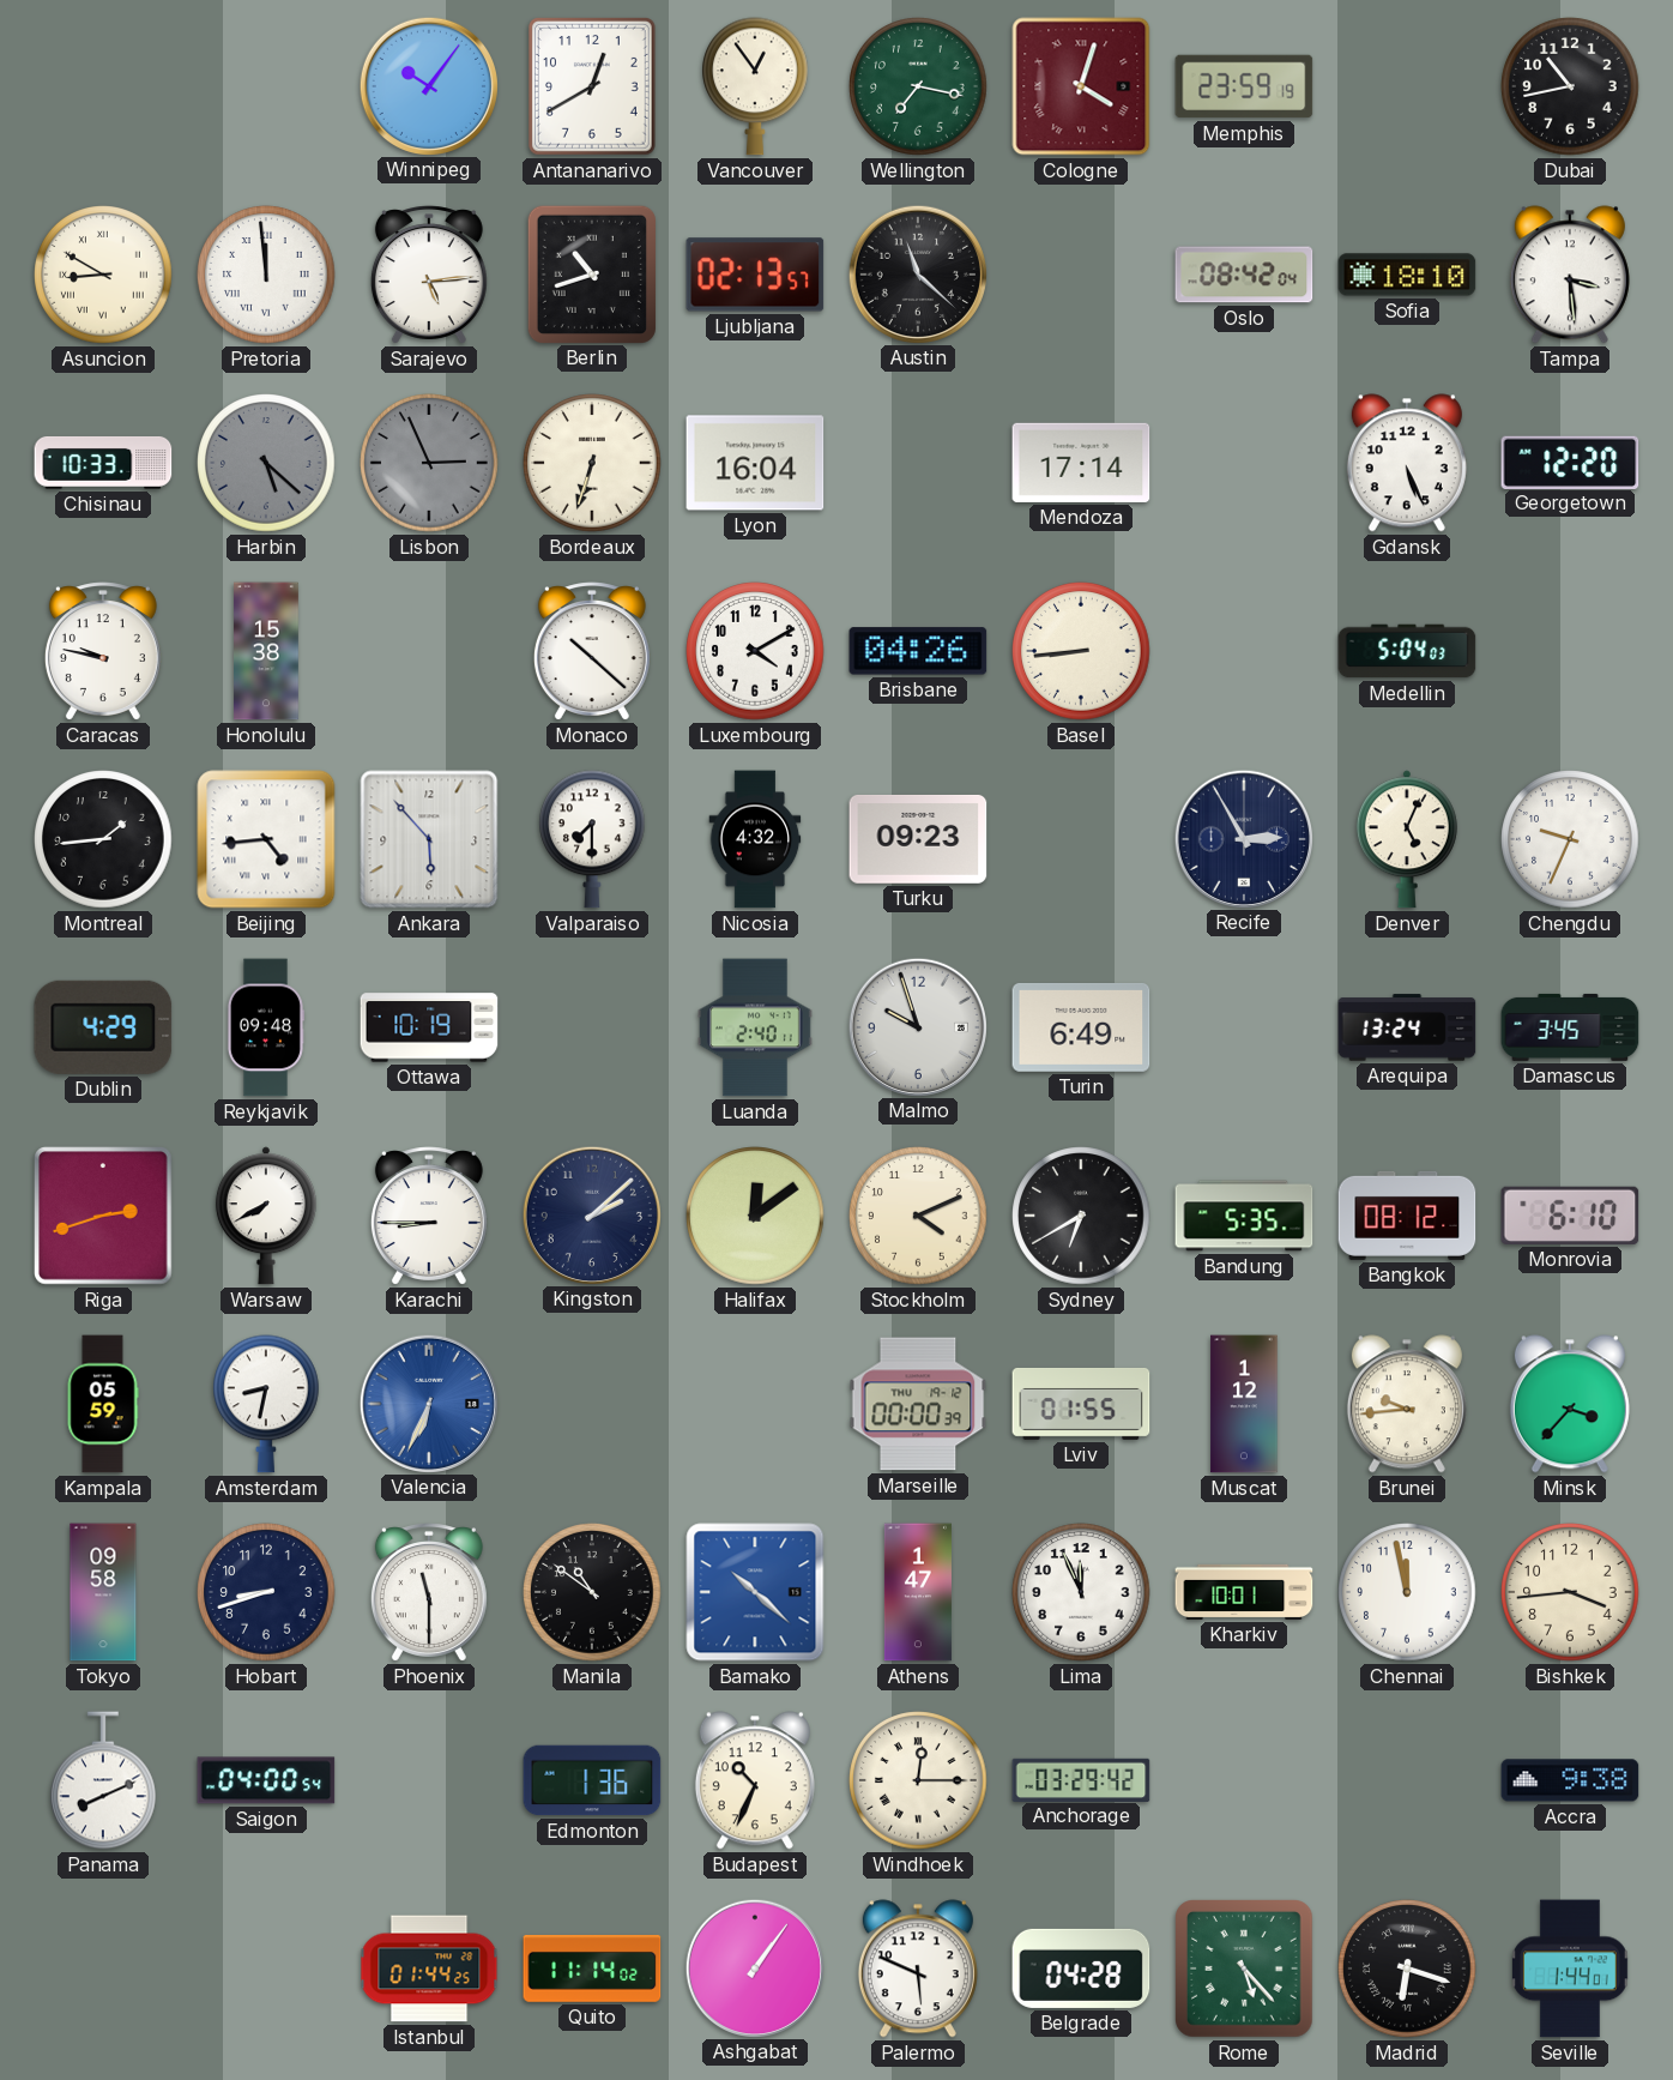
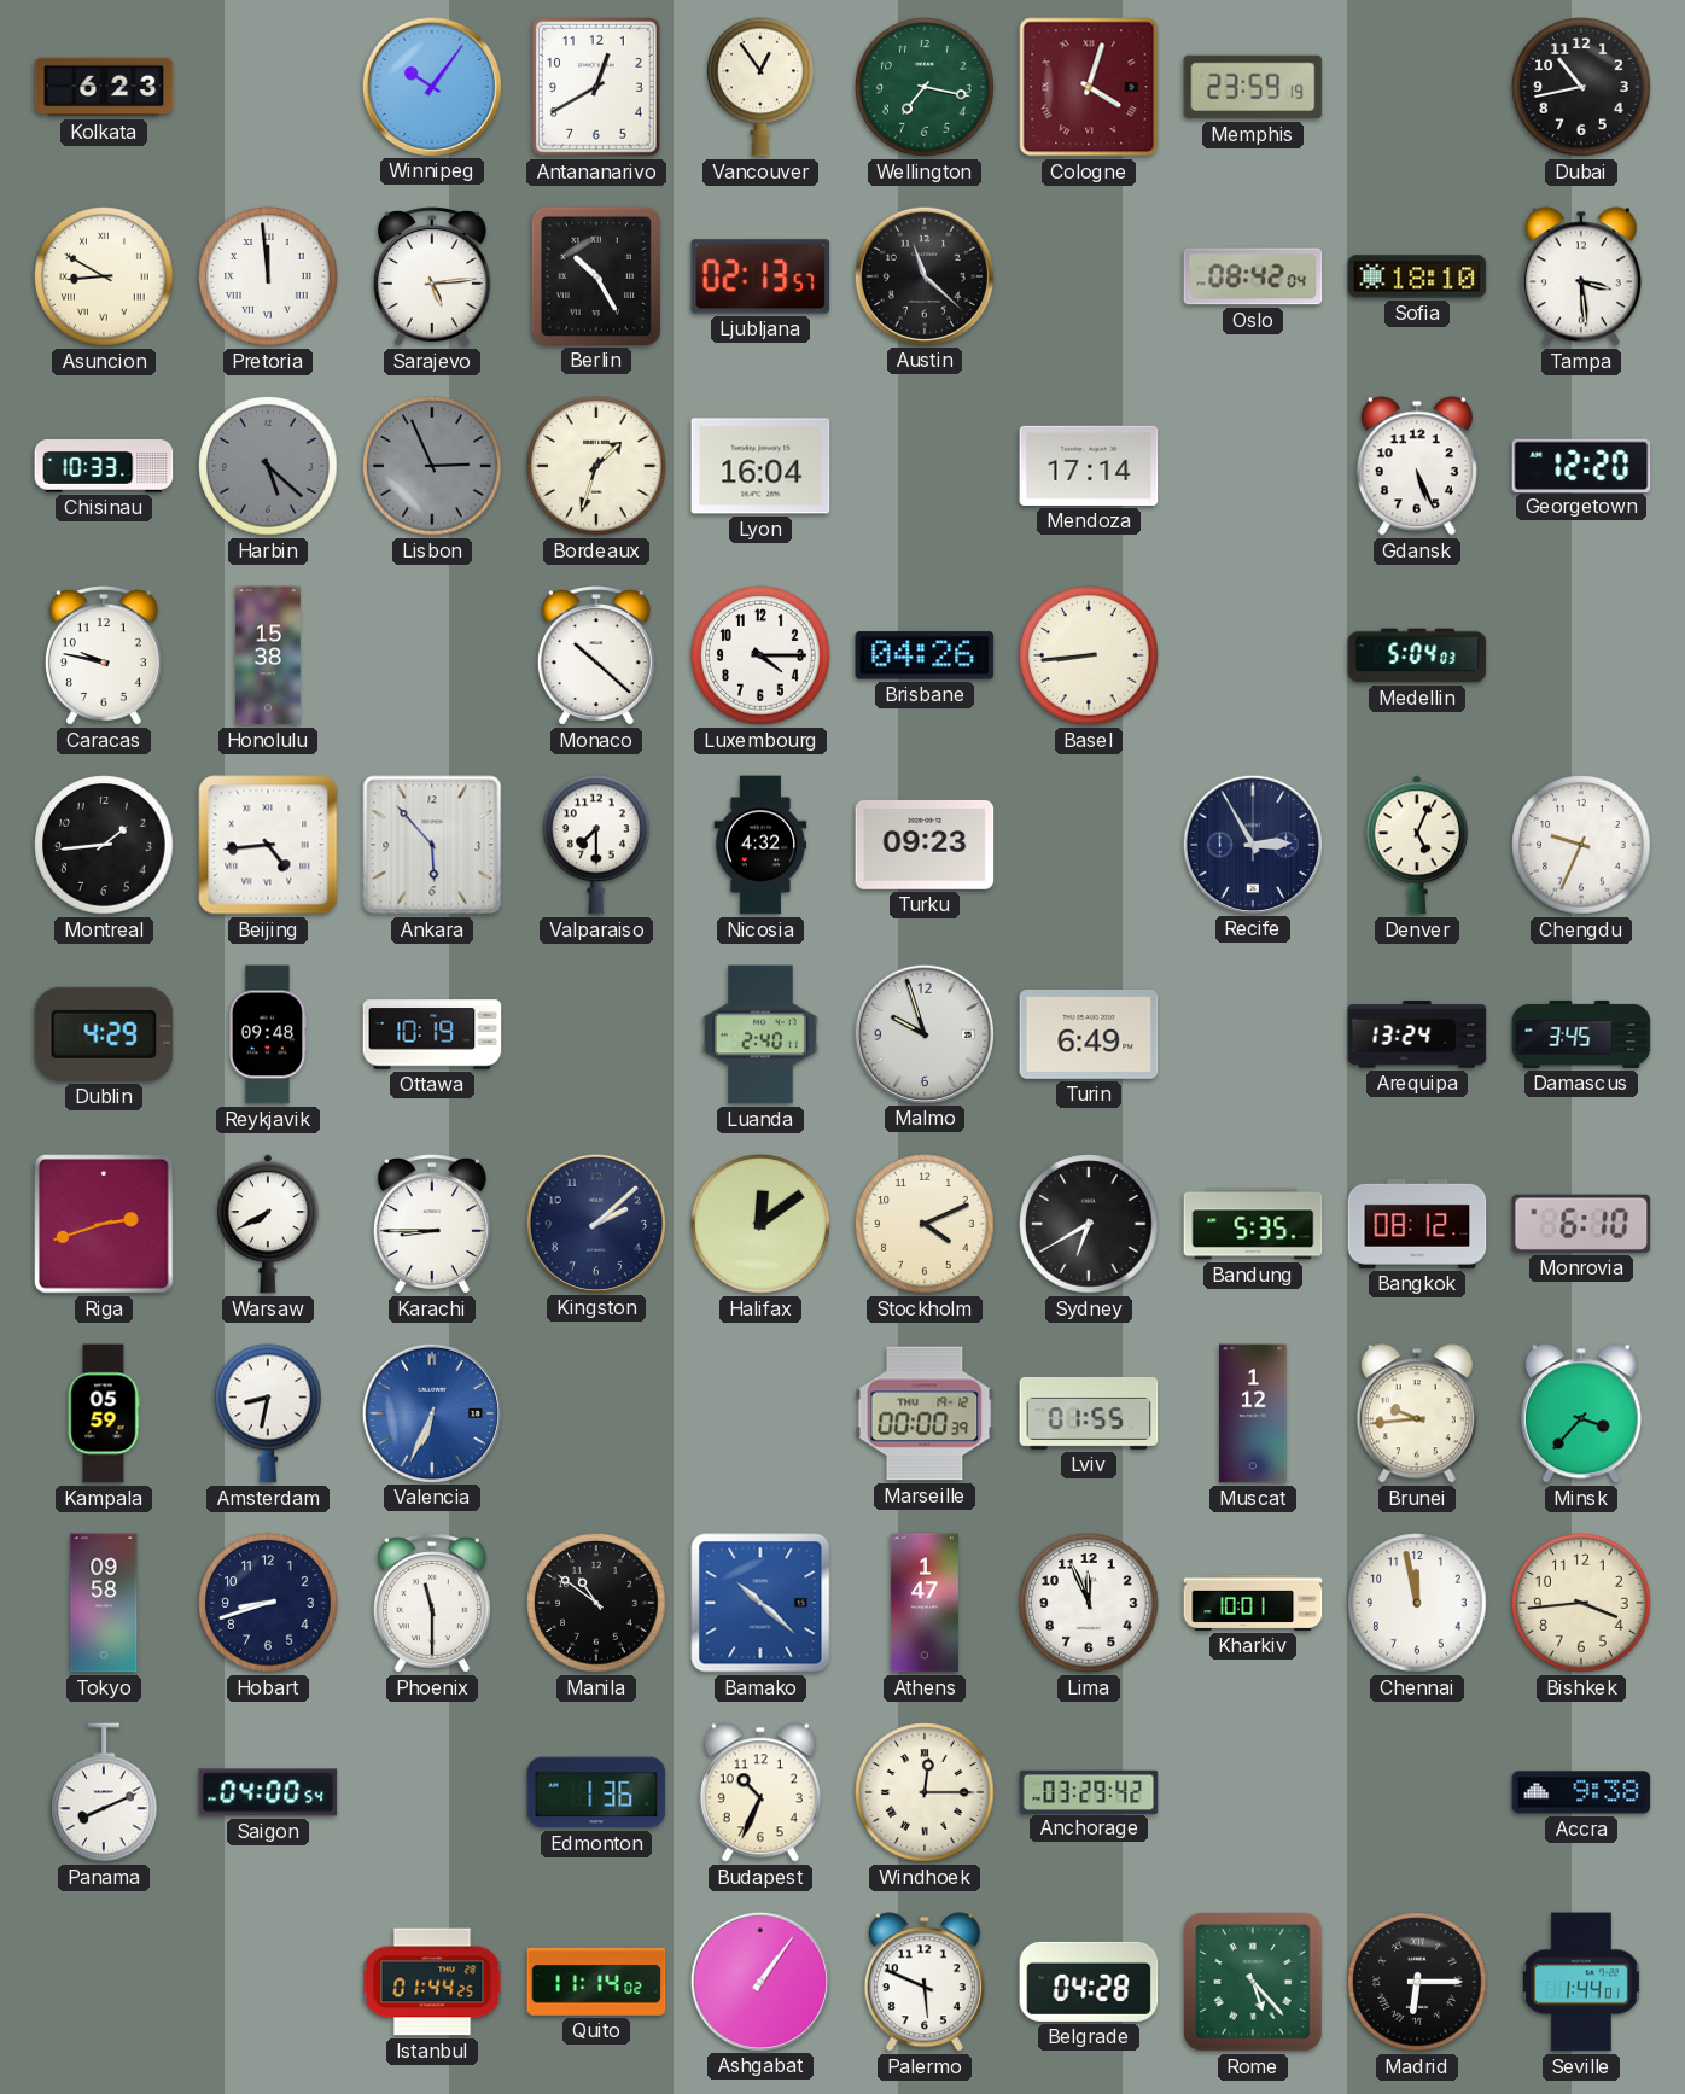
Kolkata: none -> 6:23 (104, 87)
Berlin: 10:42 -> 10:25 (596, 275)
Bordeaux: 6:33 -> 1:33 (596, 466)
Luxembourg: 4:10 -> 4:15 (760, 655)
Madrid: 6:18 -> 6:15 (1417, 1982)
